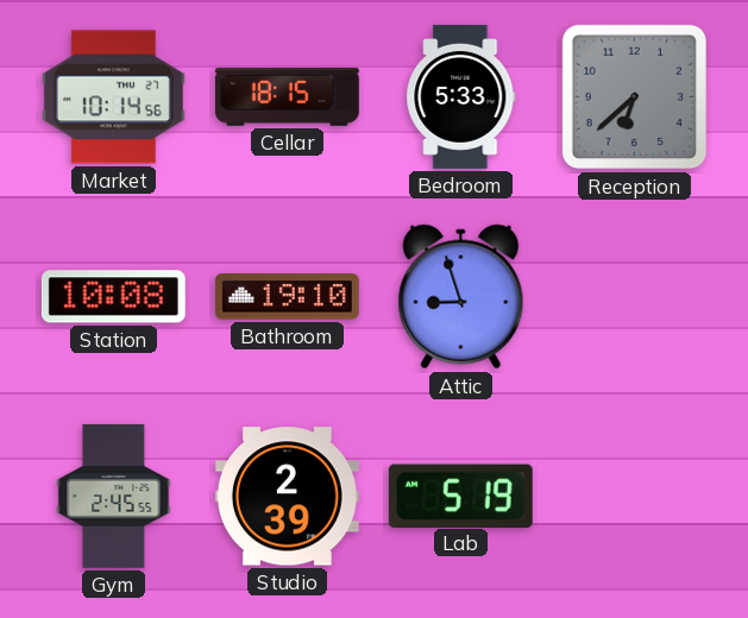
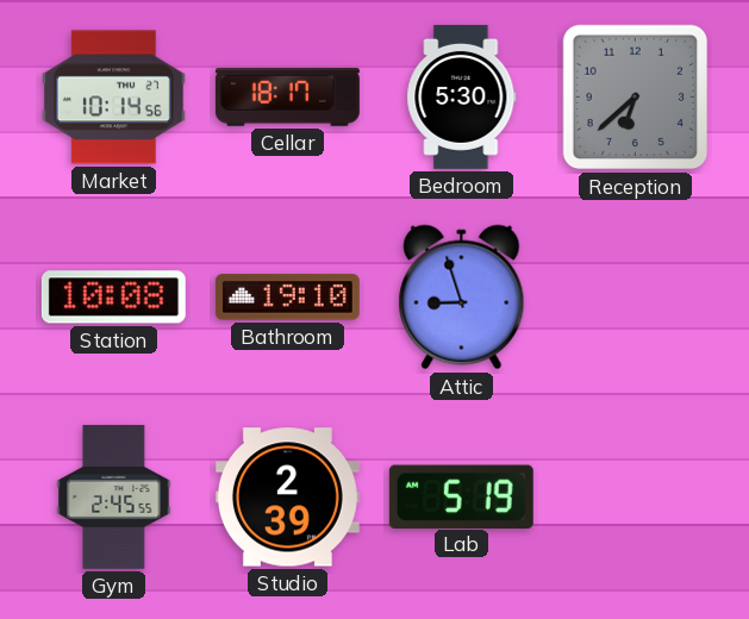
Cellar: 18:15 -> 18:17 (287, 98)
Bedroom: 5:33 -> 5:30 (462, 96)
